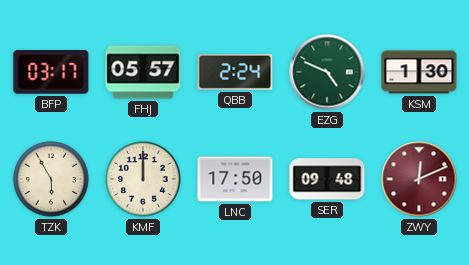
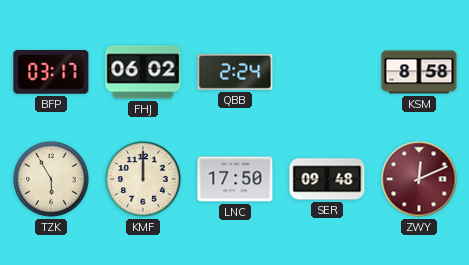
FHJ: 05:57 -> 06:02 (143, 72)
EZG: 4:49 -> none (327, 72)
KSM: 1:30 -> 8:58 (419, 72)
